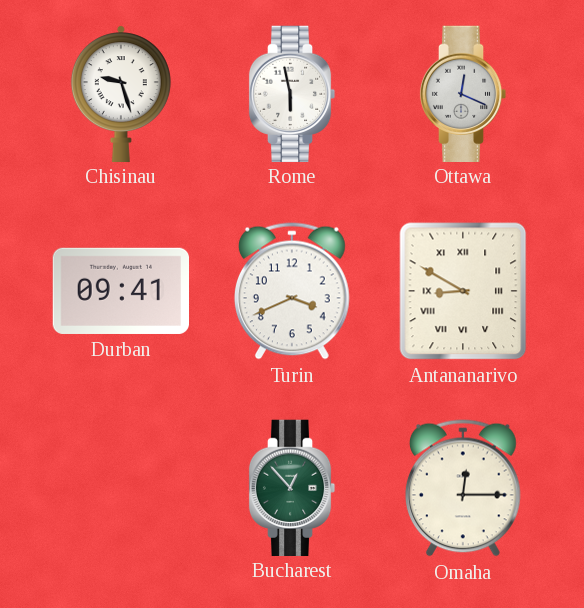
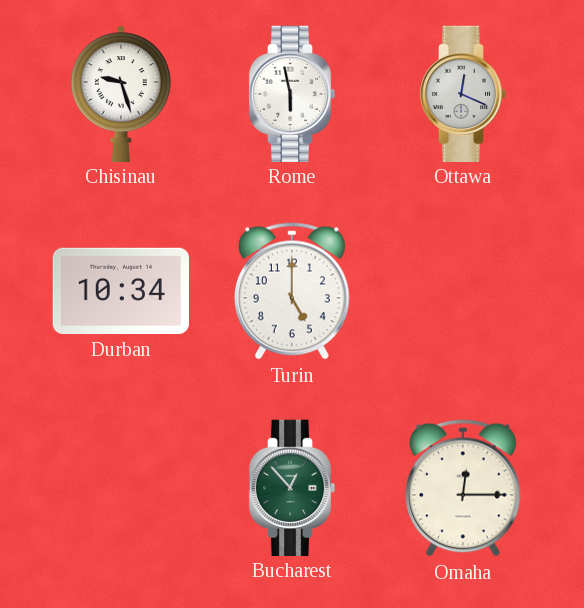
Durban: 09:41 -> 10:34 (120, 291)
Turin: 3:41 -> 5:00 (292, 291)
Antananarivo: 8:50 -> none (463, 291)
